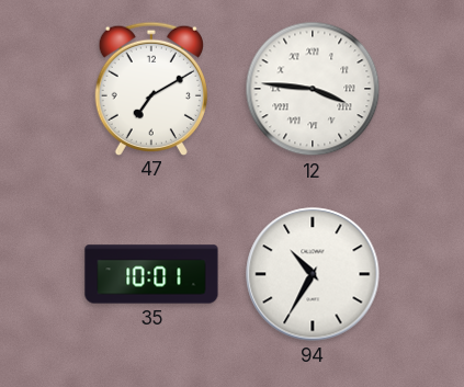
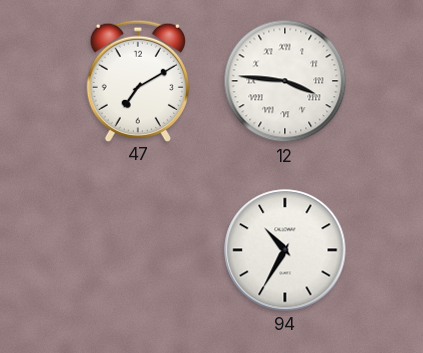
35: 10:01 -> none (151, 274)
